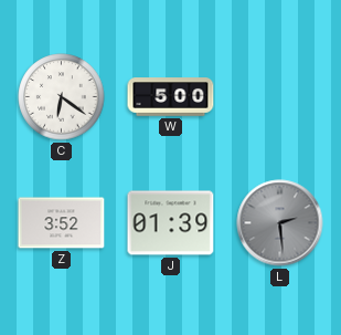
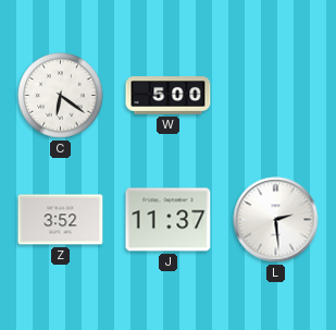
J: 01:39 -> 11:37 (169, 220)
L dial: grey -> white (276, 220)
